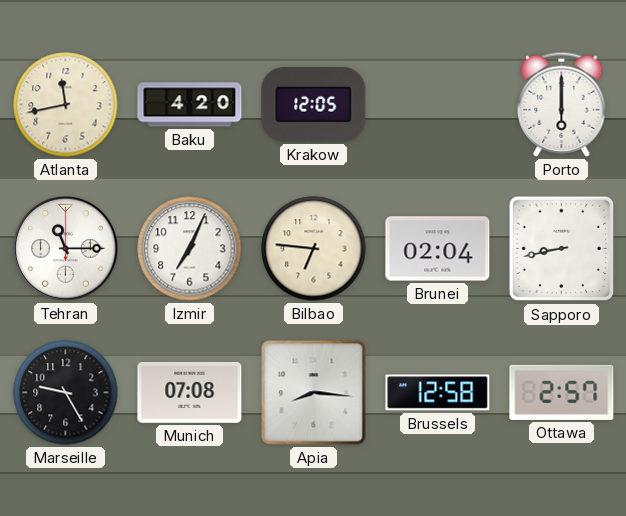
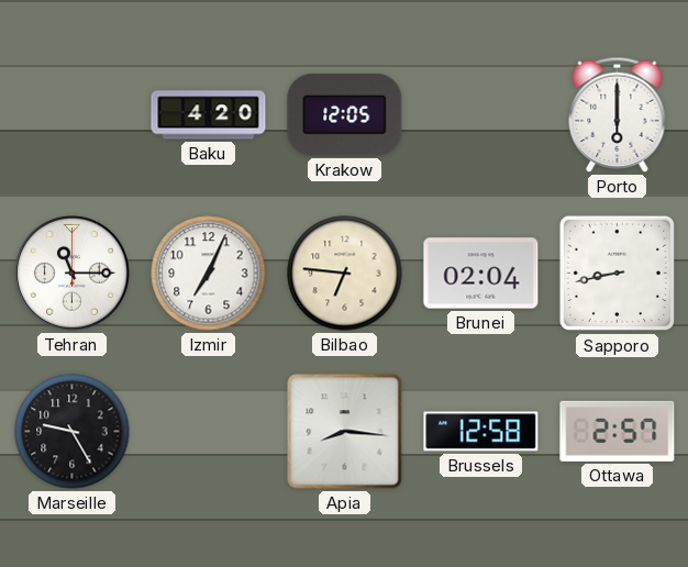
Atlanta: 11:43 -> none (66, 105)
Munich: 07:08 -> none (190, 392)
